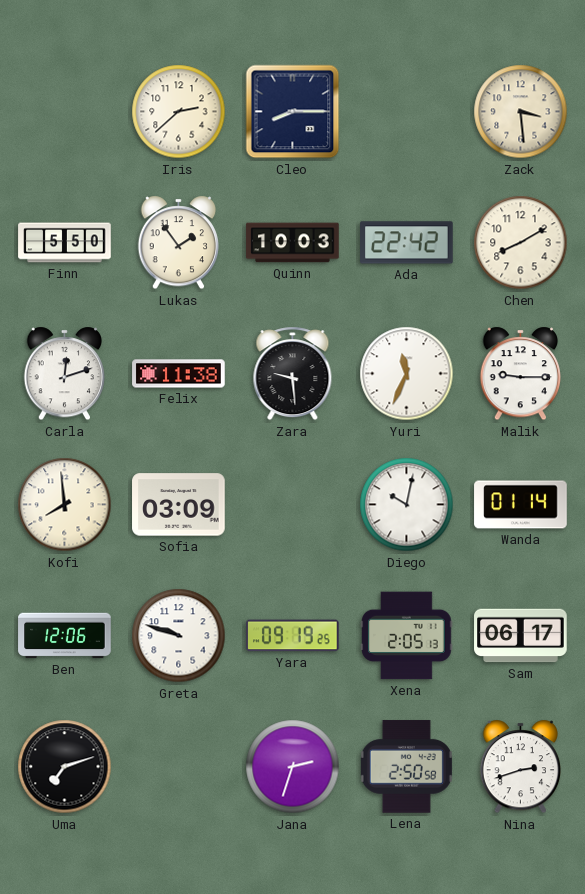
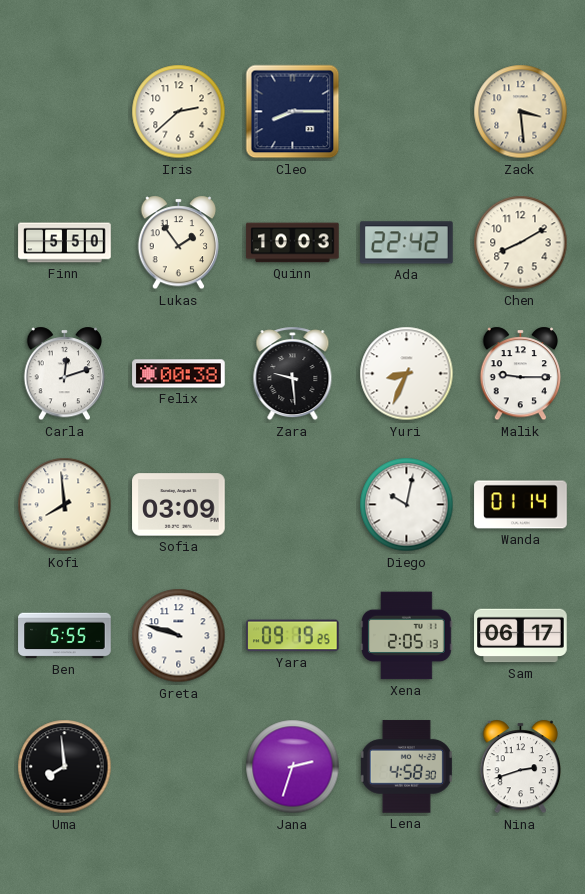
Felix: 11:38 -> 00:38 (179, 374)
Yuri: 11:34 -> 8:34 (407, 374)
Ben: 12:06 -> 5:55 (65, 636)
Uma: 7:12 -> 7:59 (65, 767)
Lena: 2:50 -> 4:58 (406, 767)
